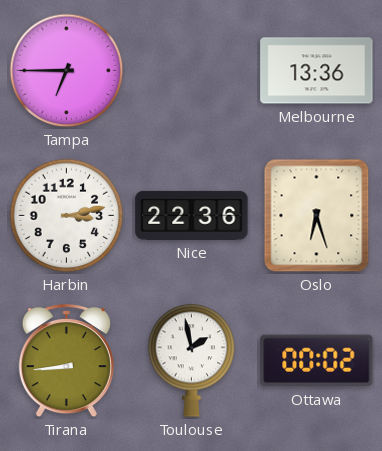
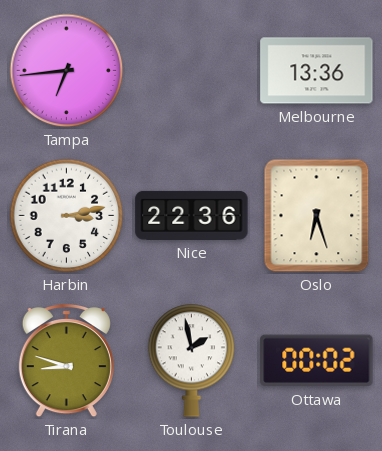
Tampa: 6:45 -> 6:44 (67, 71)
Tirana: 8:44 -> 8:48 (66, 362)
